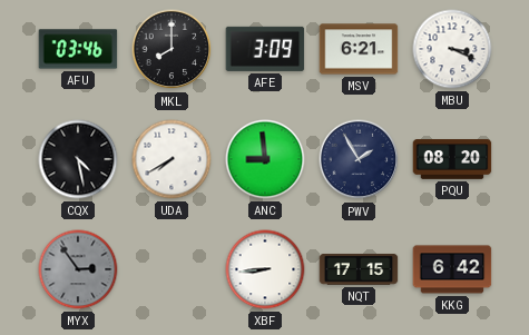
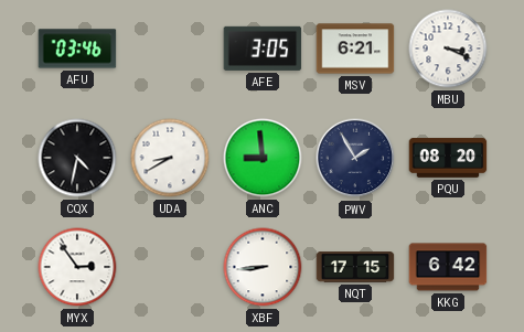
MKL: 8:00 -> none (172, 49)
AFE: 3:09 -> 3:05 (263, 49)
CQX: 4:28 -> 4:32 (77, 158)
UDA: 7:40 -> 8:40 (170, 158)
MYX dial: grey -> white (77, 267)
